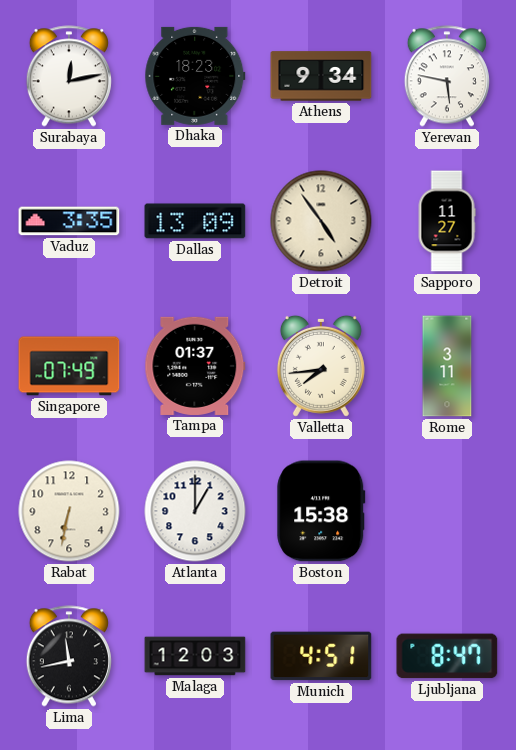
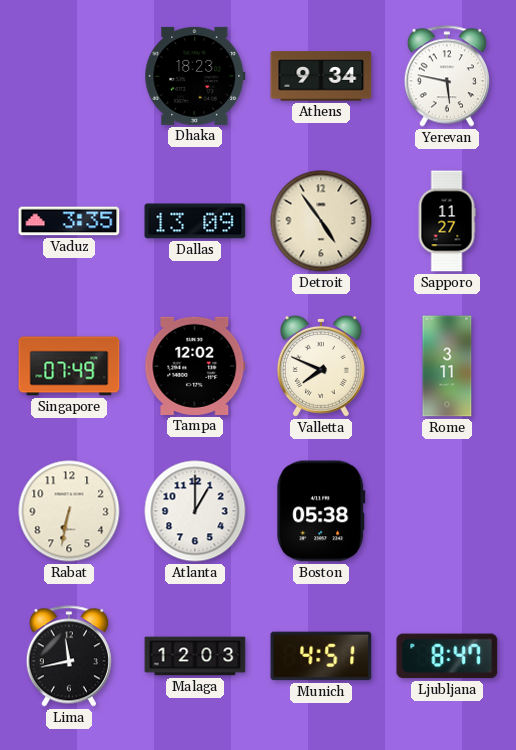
Surabaya: 12:13 -> none (69, 76)
Tampa: 01:37 -> 12:02 (195, 366)
Valletta: 7:44 -> 7:49 (321, 366)
Boston: 15:38 -> 05:38 (321, 511)
